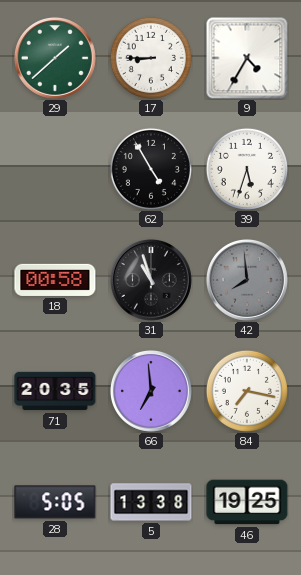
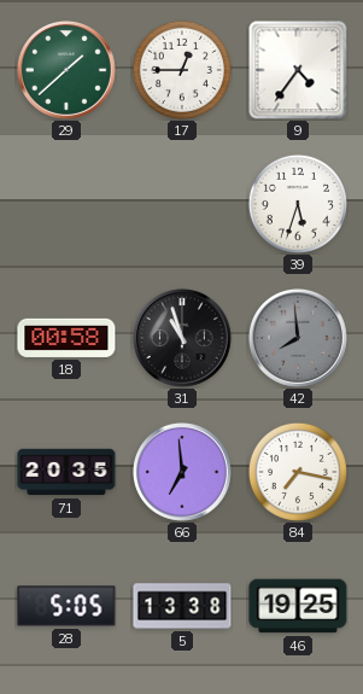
17: 8:45 -> 12:45 (182, 70)
9: 4:35 -> 4:36 (298, 70)
62: 4:55 -> none (151, 169)
